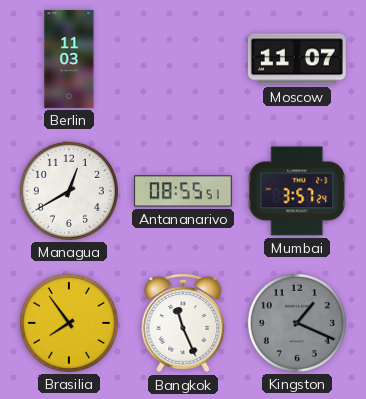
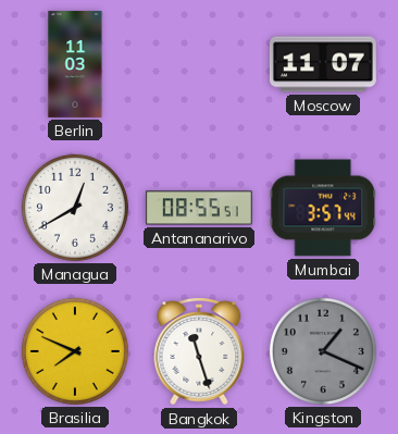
Mumbai: 3:57:24 -> 3:57:44 (323, 208)
Brasilia: 7:54 -> 7:49 (75, 351)
Bangkok: 11:26 -> 11:27 (199, 351)
